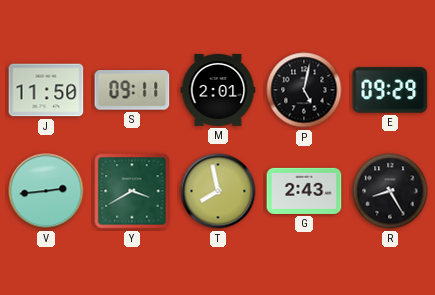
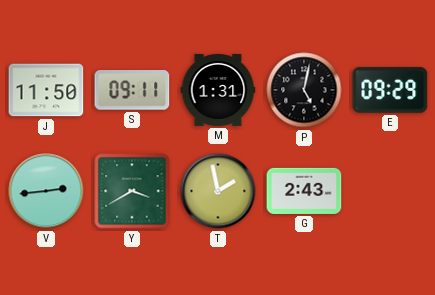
M: 2:01 -> 1:31 (218, 90)
T: 7:58 -> 1:58 (218, 191)
R: 8:25 -> none (390, 191)
